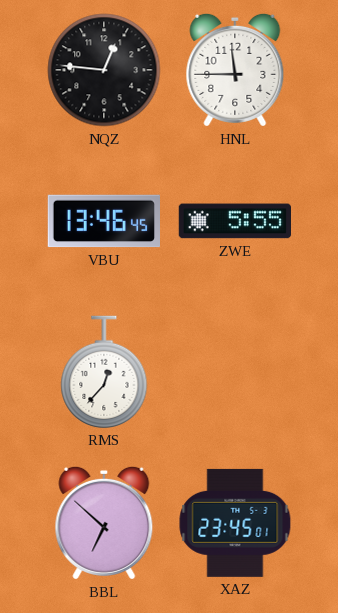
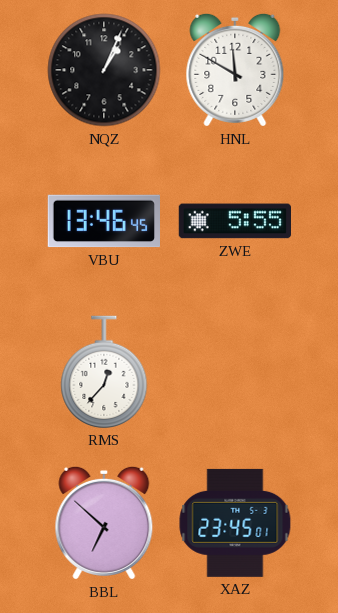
NQZ: 12:46 -> 1:04 (104, 70)
HNL: 11:45 -> 11:50 (235, 70)
